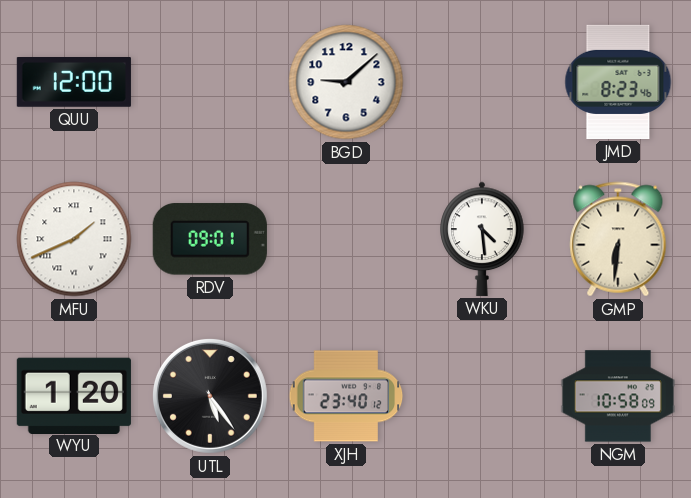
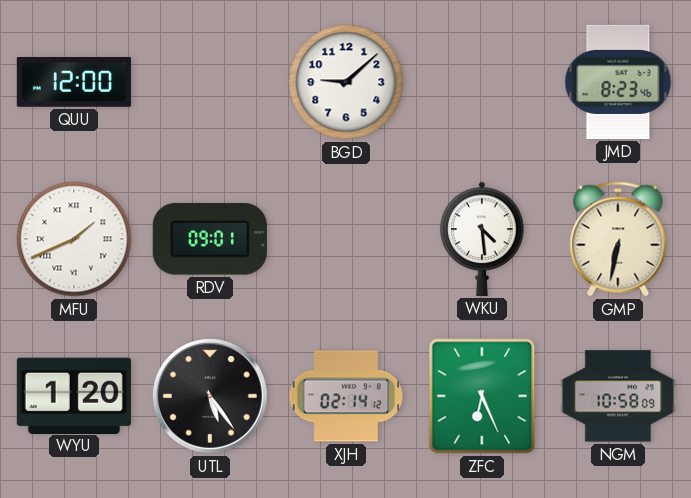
GMP: 6:31 -> 6:32 (618, 239)
XJH: 23:40 -> 02:14 (346, 396)
ZFC: none -> 6:26 (482, 396)
